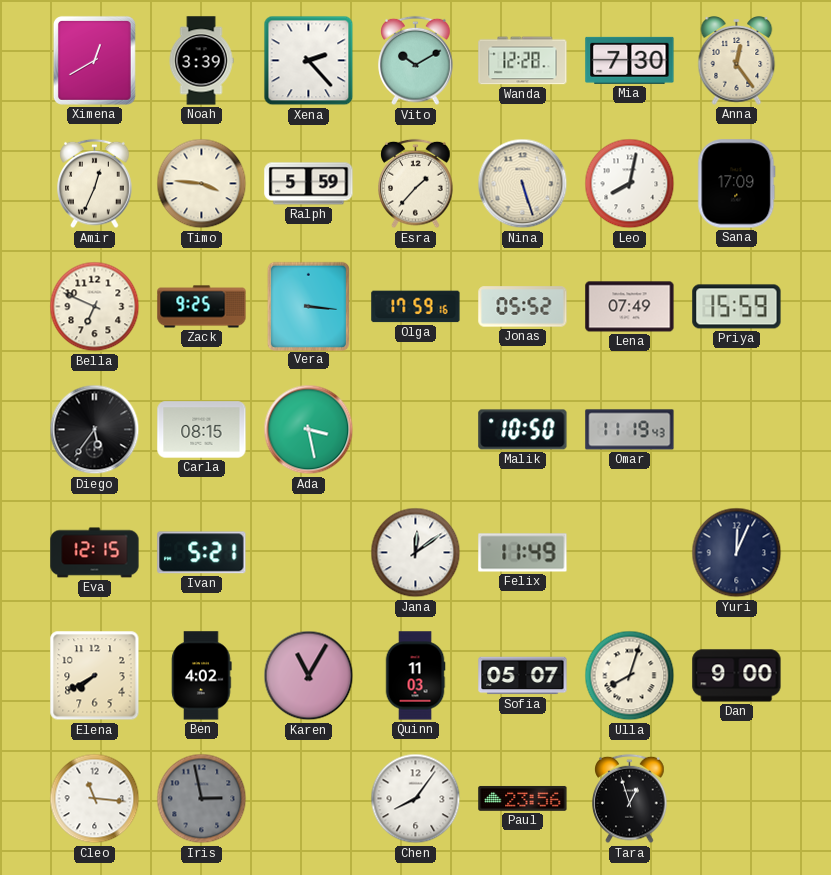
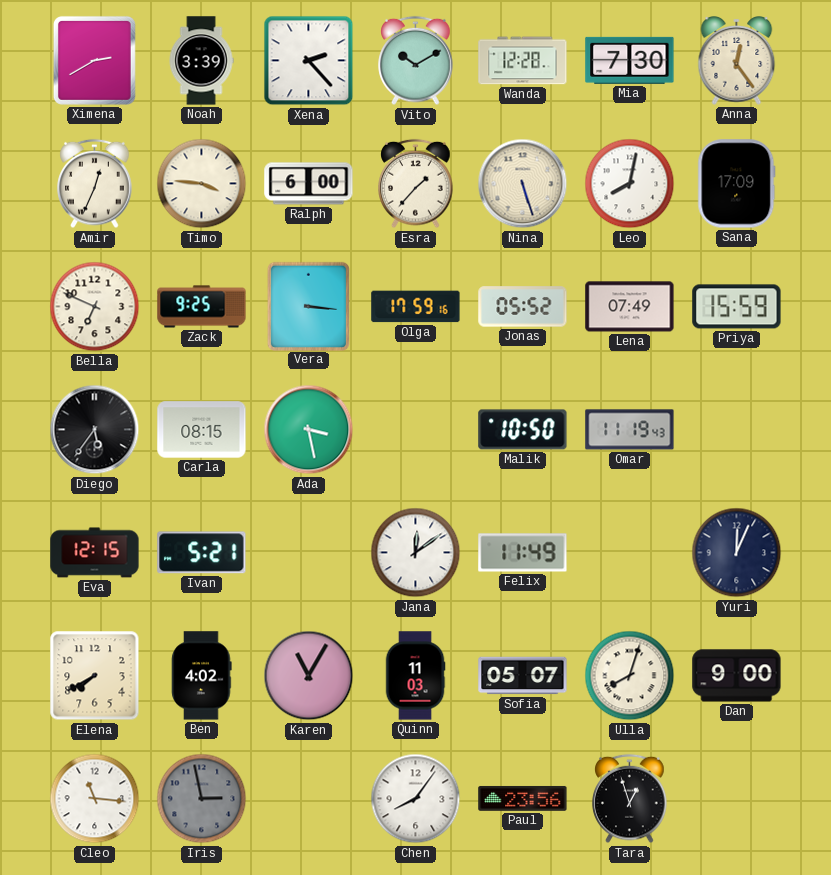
Ximena: 12:40 -> 2:40 (94, 60)
Ralph: 5:59 -> 6:00 (309, 184)
